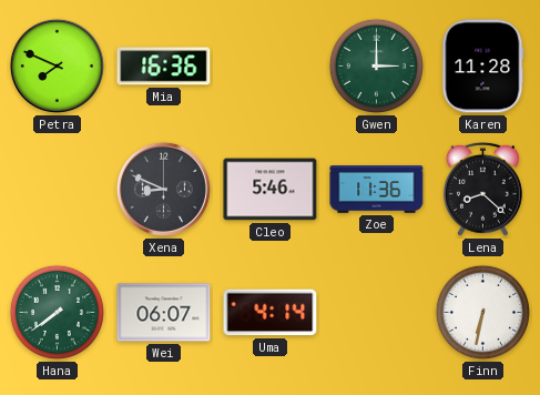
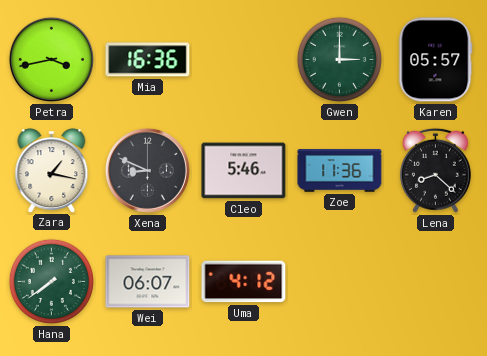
Petra: 7:49 -> 3:43 (51, 59)
Karen: 11:28 -> 05:57 (436, 60)
Zara: none -> 1:17 (52, 170)
Uma: 4:14 -> 4:12 (244, 282)
Finn: 6:32 -> none (482, 312)
